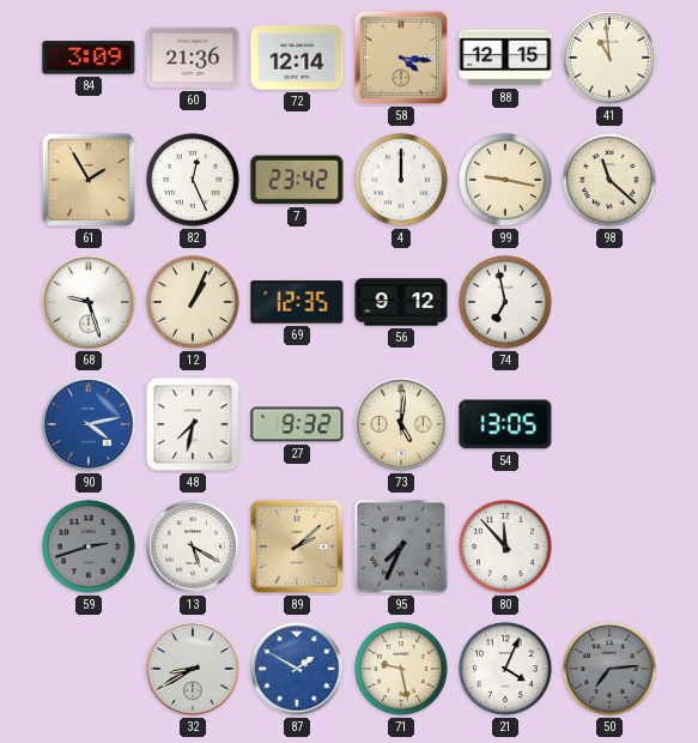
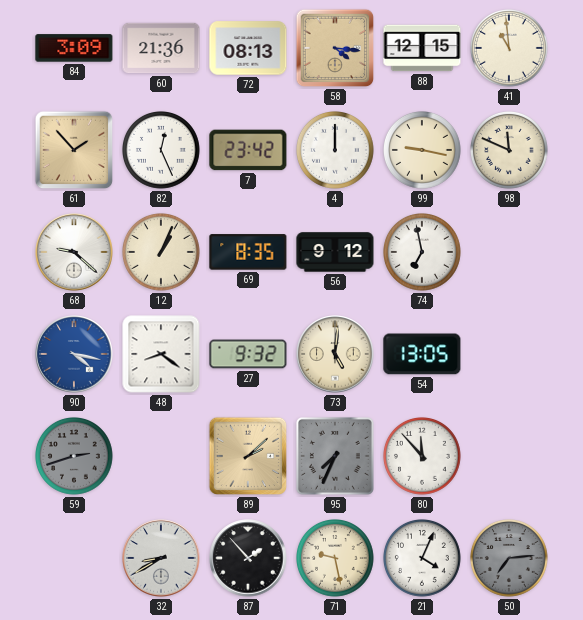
72: 12:14 -> 08:13 (248, 48)
61: 1:55 -> 1:53 (74, 150)
98: 11:22 -> 11:49 (510, 151)
68: 9:27 -> 9:22 (74, 252)
69: 12:35 -> 8:35 (248, 252)
90: 4:13 -> 4:17 (74, 354)
48: 7:32 -> 8:21 (161, 354)
13: 5:20 -> none (193, 546)
87: 1:50 -> 1:53 (248, 558)
87 dial: blue -> black (248, 558)
